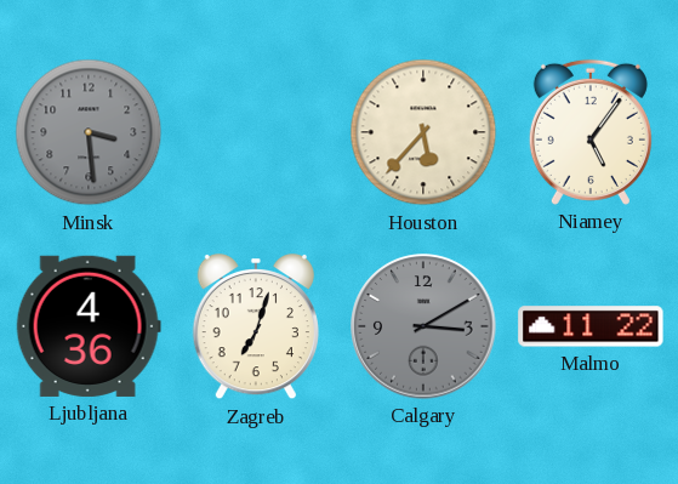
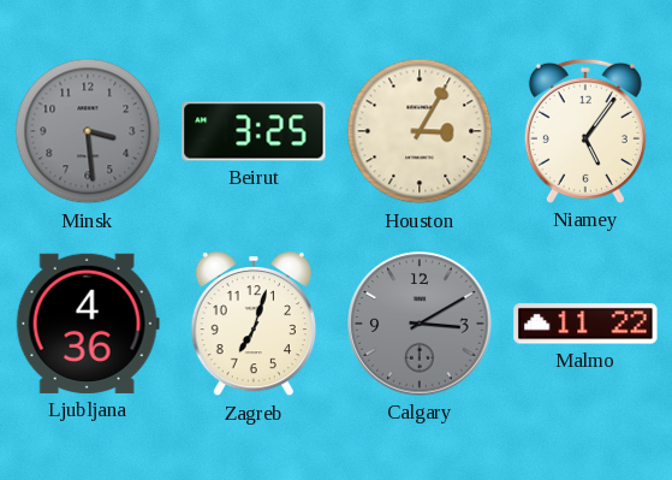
Beirut: none -> 3:25 (254, 131)
Houston: 5:37 -> 3:05 (420, 131)
